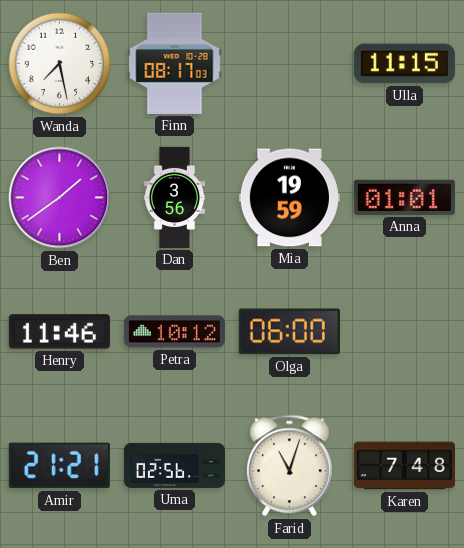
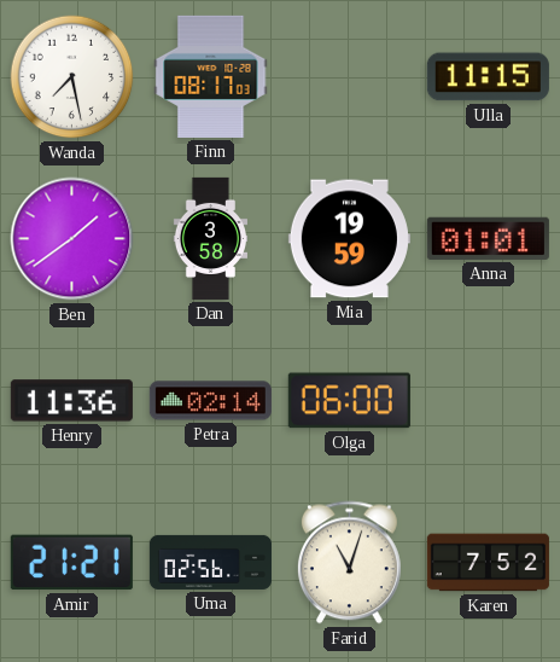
Dan: 3:56 -> 3:58 (210, 238)
Henry: 11:46 -> 11:36 (71, 401)
Petra: 10:12 -> 02:14 (210, 401)
Karen: 7:48 -> 7:52 (488, 563)
